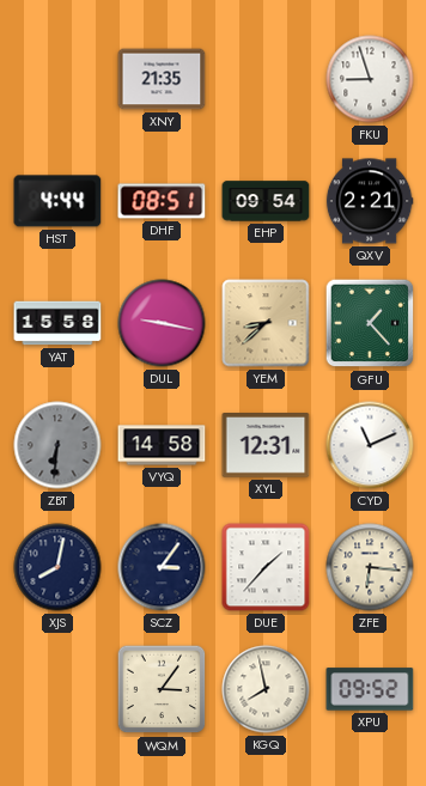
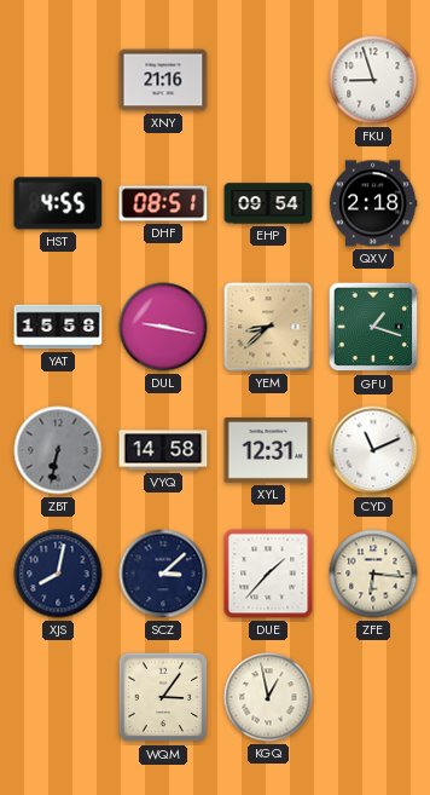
XNY: 21:35 -> 21:16 (163, 80)
HST: 4:44 -> 4:55 (58, 203)
QXV: 2:21 -> 2:18 (373, 203)
GFU: 1:23 -> 1:18 (373, 327)
ZBT: 6:31 -> 6:32 (58, 450)
SCZ: 3:06 -> 3:08 (163, 574)
KGQ: 7:58 -> 12:58 (268, 697)
XPU: 09:52 -> none (370, 689)
